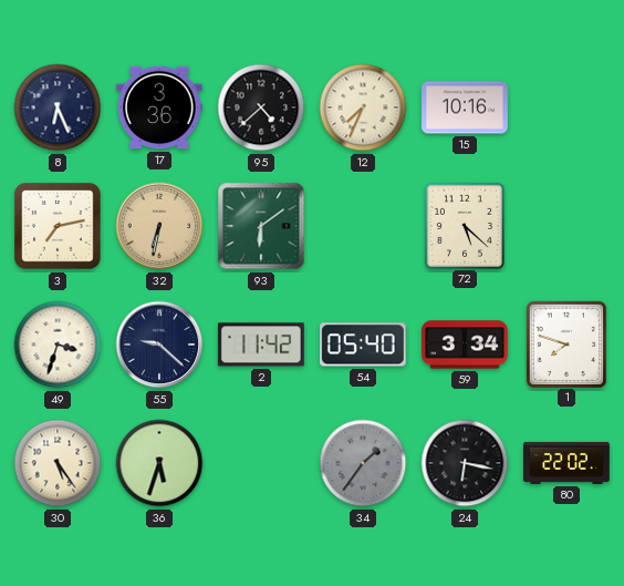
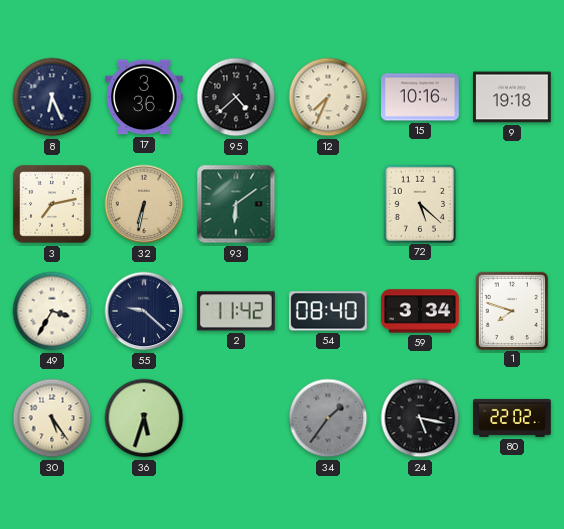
9: none -> 19:18 (513, 97)
49: 3:33 -> 3:35 (52, 311)
54: 05:40 -> 08:40 (328, 311)
24: 6:17 -> 5:17 (420, 418)
